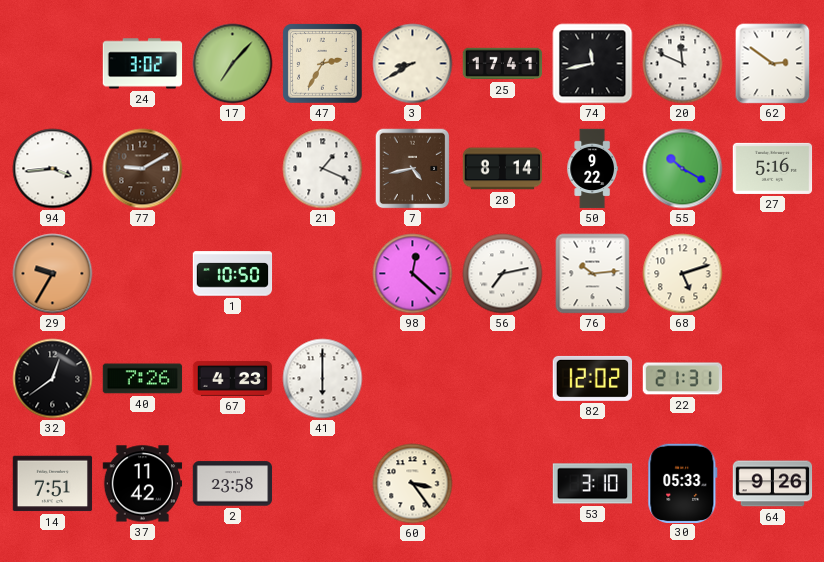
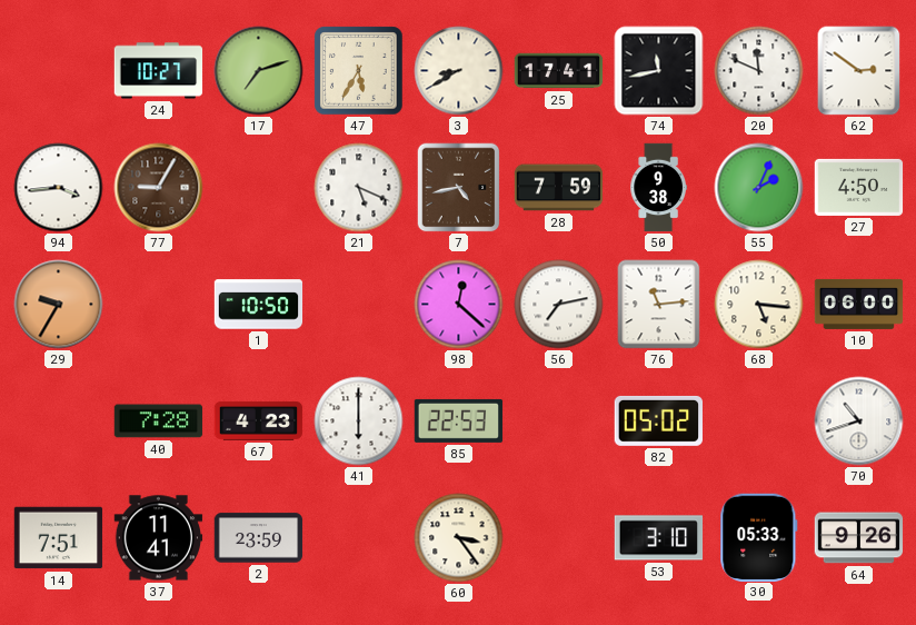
24: 3:02 -> 10:27 (159, 71)
17: 7:07 -> 7:12 (259, 71)
47: 2:35 -> 5:35 (359, 71)
77: 9:10 -> 9:05 (159, 188)
21: 1:19 -> 5:19 (359, 188)
28: 8:14 -> 7:59 (559, 188)
50: 9:22 -> 9:38 (658, 188)
55: 10:20 -> 2:04 (759, 188)
27: 5:16 -> 4:50 (859, 187)
76: 10:14 -> 11:14 (659, 305)
68: 5:12 -> 5:16 (759, 305)
10: none -> 06:00 (859, 304)
32: 12:39 -> none (53, 379)
40: 7:26 -> 7:28 (159, 421)
85: none -> 22:53 (459, 420)
82: 12:02 -> 05:02 (658, 420)
22: 21:31 -> none (683, 379)
70: none -> 10:42 (859, 421)
37: 11:42 -> 11:41 (159, 538)
2: 23:58 -> 23:59 (259, 538)
